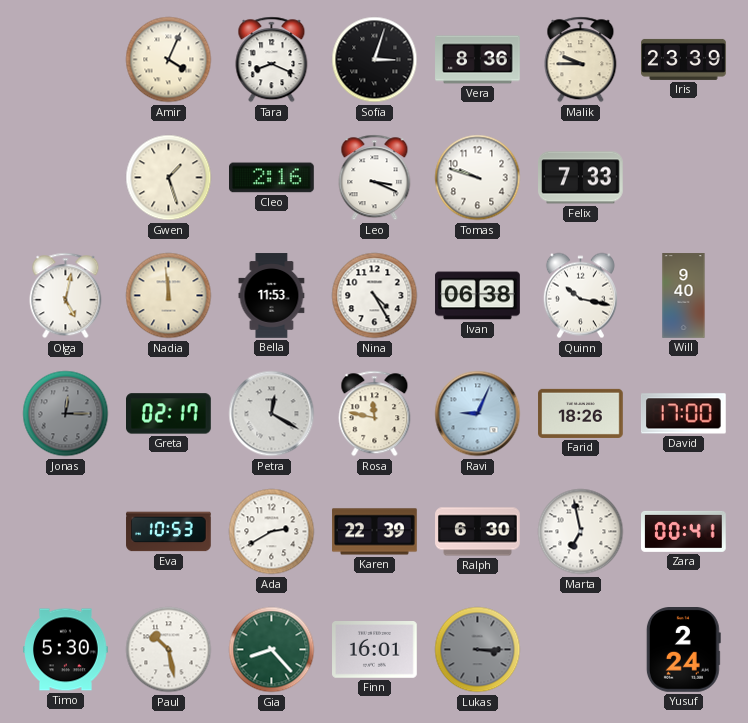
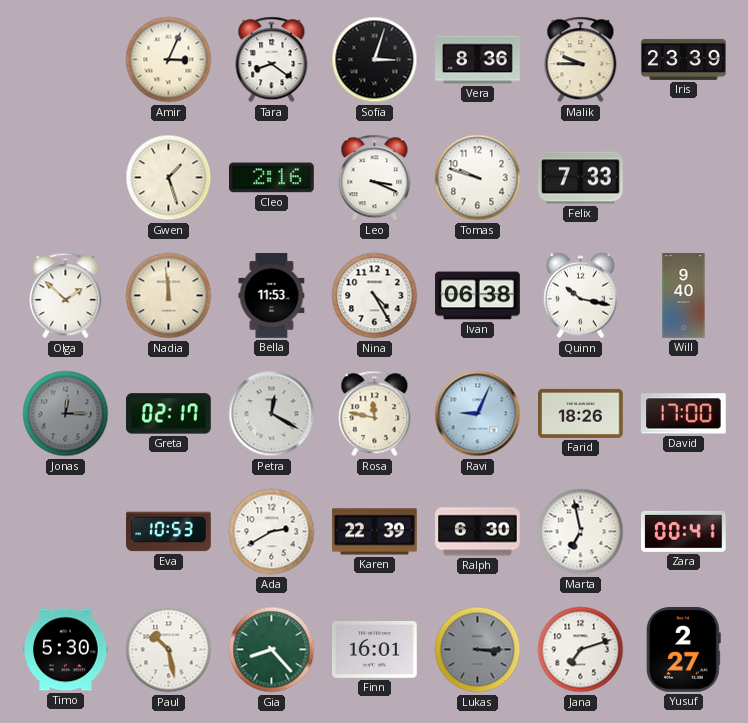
Amir: 4:04 -> 3:04 (169, 60)
Tara: 8:19 -> 8:21 (272, 60)
Olga: 5:02 -> 1:52 (66, 296)
Jana: none -> 7:12 (581, 650)
Yusuf: 2:24 -> 2:27 (683, 650)
